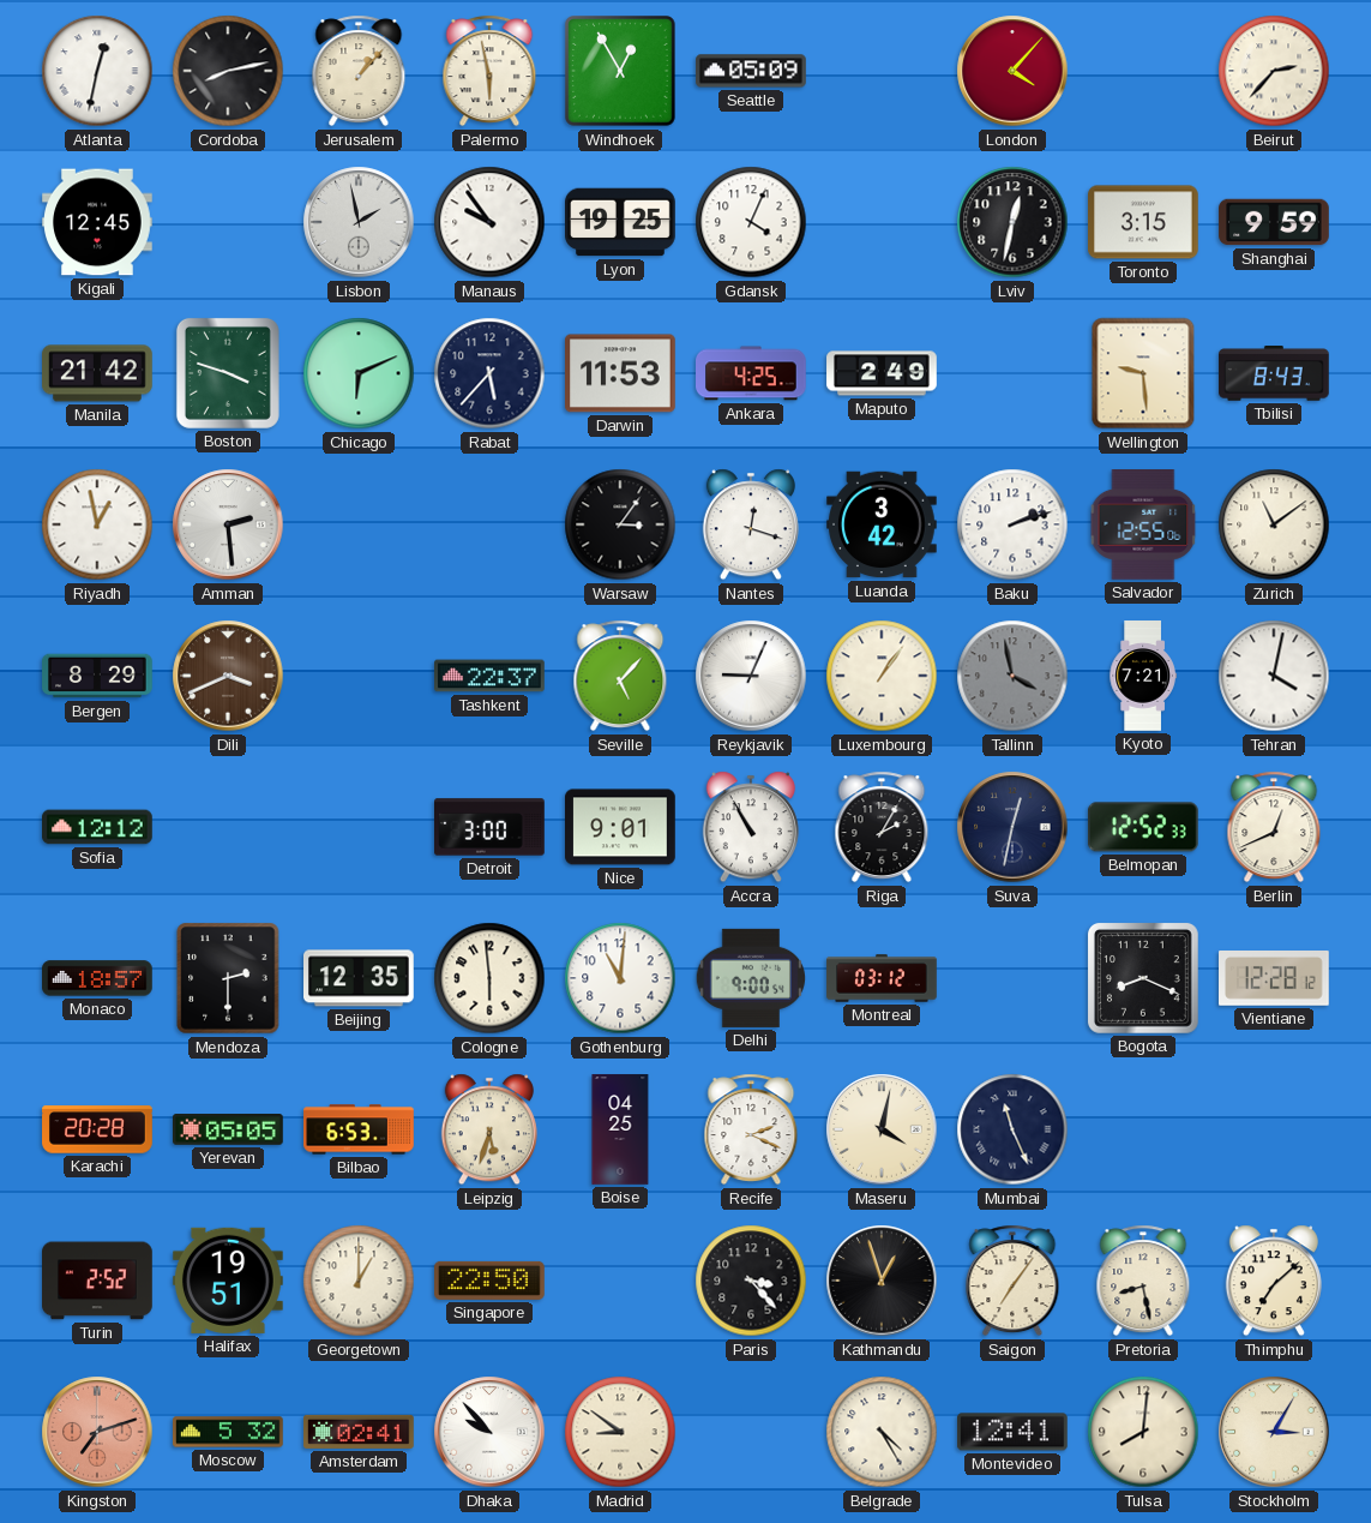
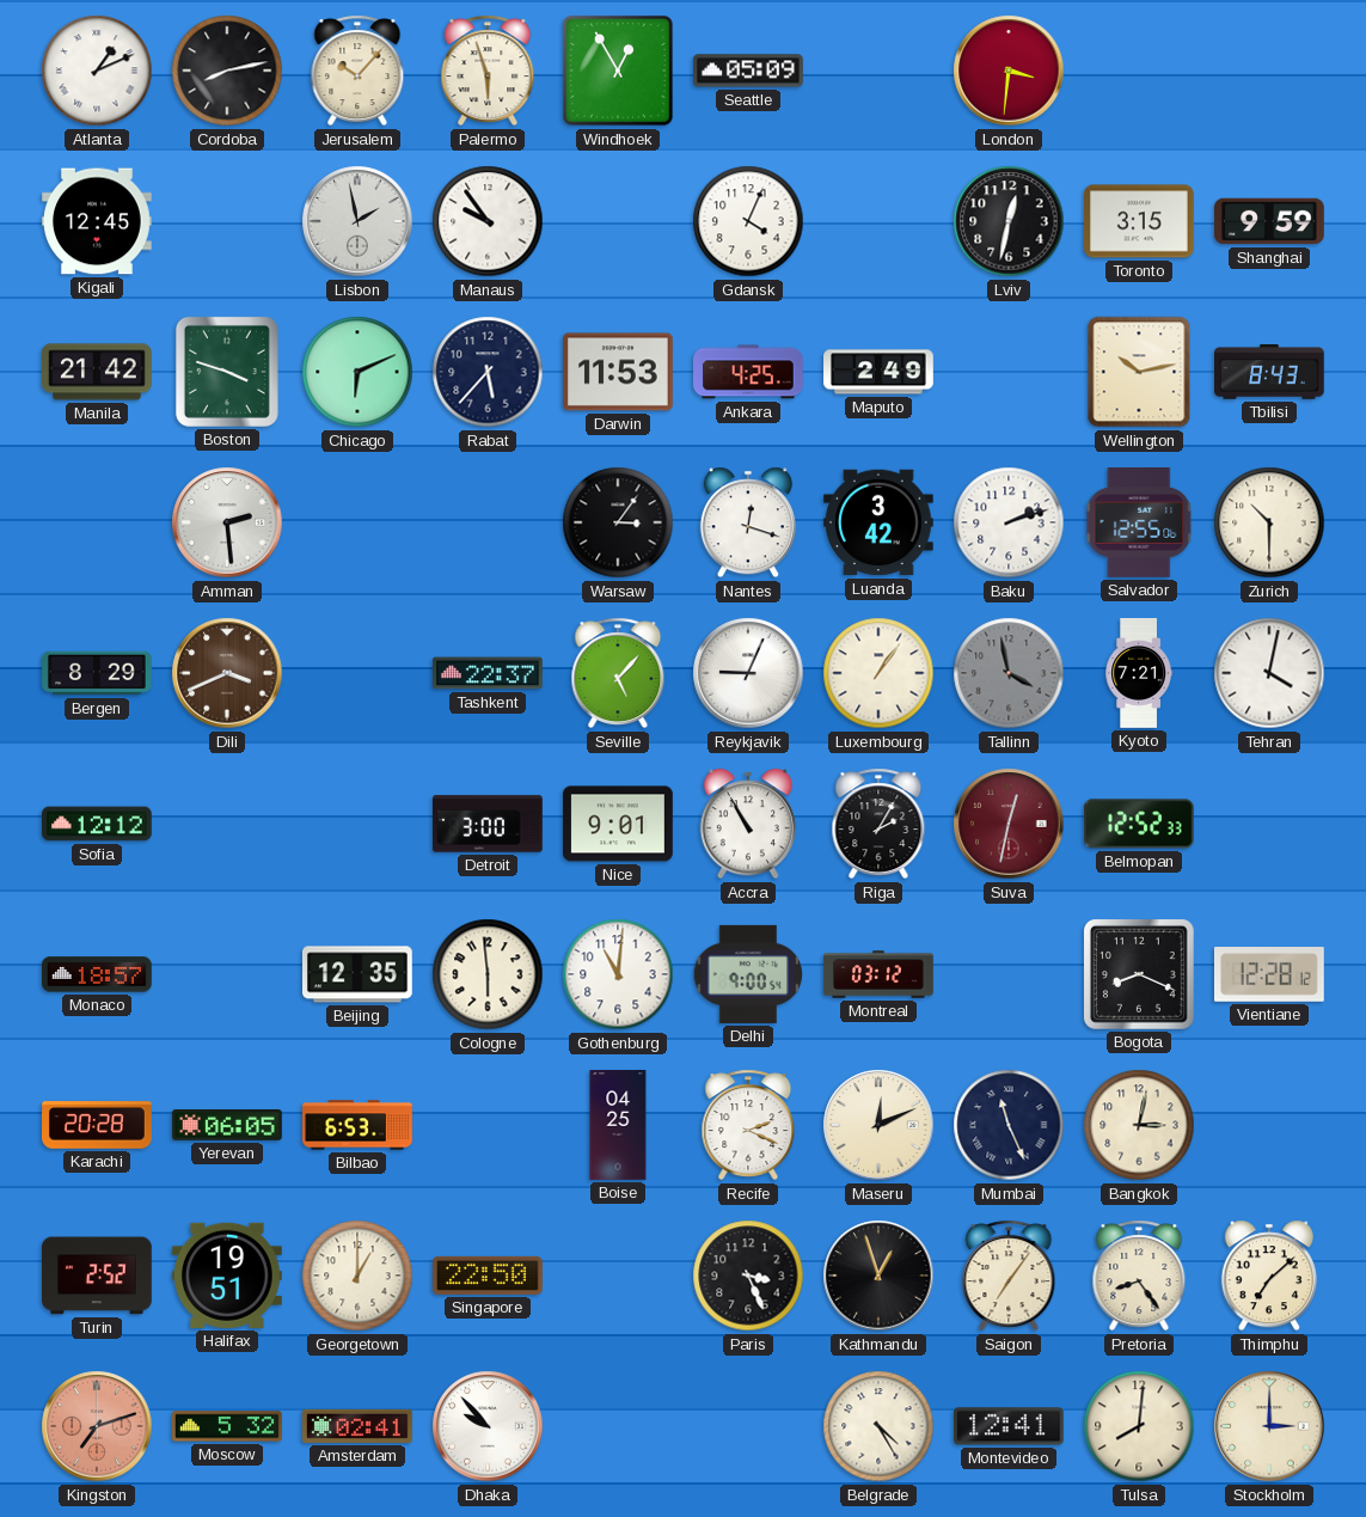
Atlanta: 12:32 -> 1:11 (97, 71)
Jerusalem: 1:07 -> 10:07 (357, 71)
Palermo: 5:58 -> 5:57 (488, 71)
London: 4:07 -> 3:31 (1009, 71)
Beirut: 2:37 -> none (1274, 71)
Lyon: 19:25 -> none (620, 222)
Wellington: 9:29 -> 10:13 (1139, 372)
Riyadh: 12:58 -> none (97, 524)
Zurich: 11:09 -> 10:30 (1269, 522)
Suva dial: navy -> burgundy (1009, 824)
Berlin: 12:41 -> none (1274, 827)
Mendoza: 2:30 -> none (228, 978)
Yerevan: 05:05 -> 06:05 (228, 1126)
Leipzig: 5:33 -> none (489, 1129)
Maseru: 4:02 -> 12:11 (878, 1125)
Bangkok: none -> 3:02 (1139, 1125)
Paris: 3:23 -> 3:26 (748, 1276)
Pretoria: 8:28 -> 8:24 (1139, 1276)
Madrid: 8:51 -> none (620, 1432)
Stockholm: 3:05 -> 3:00 (1269, 1426)
